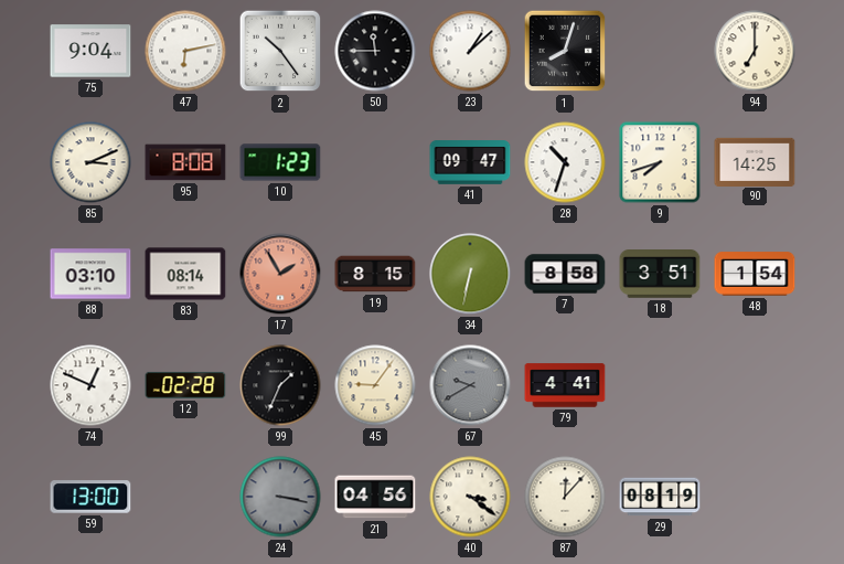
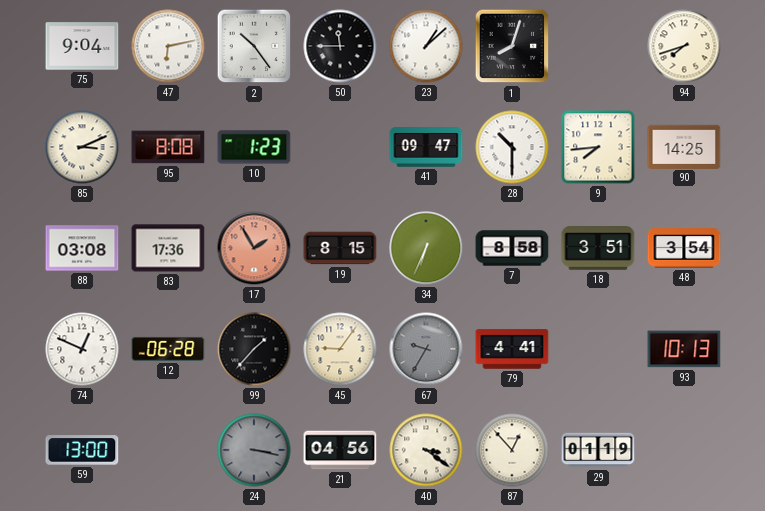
94: 7:00 -> 7:42 (684, 46)
28: 10:33 -> 10:30 (512, 147)
9: 7:42 -> 7:44 (598, 147)
88: 03:10 -> 03:08 (82, 248)
83: 08:14 -> 17:36 (168, 248)
34: 6:32 -> 6:34 (426, 248)
48: 1:54 -> 3:54 (684, 248)
12: 02:28 -> 06:28 (168, 349)
99: 1:34 -> 1:37 (254, 349)
67: 9:40 -> 9:35 (426, 349)
93: none -> 10:13 (684, 349)
87: 12:07 -> 12:53 (512, 450)
29: 08:19 -> 01:19 (598, 450)
